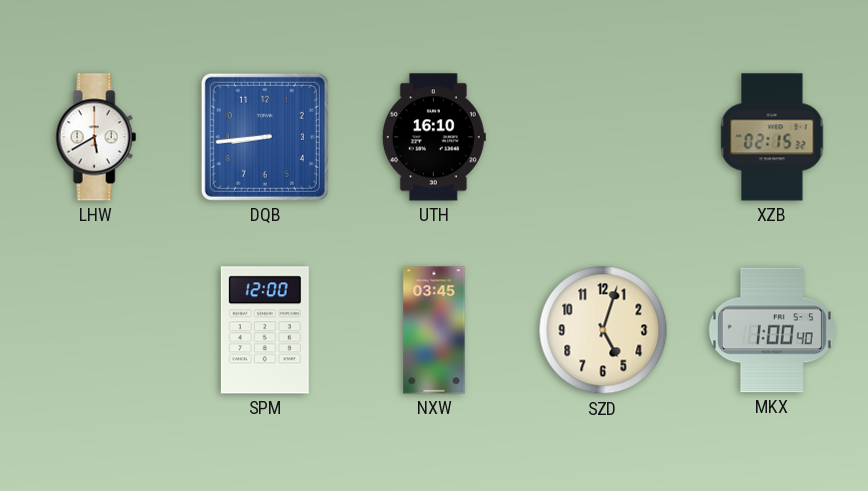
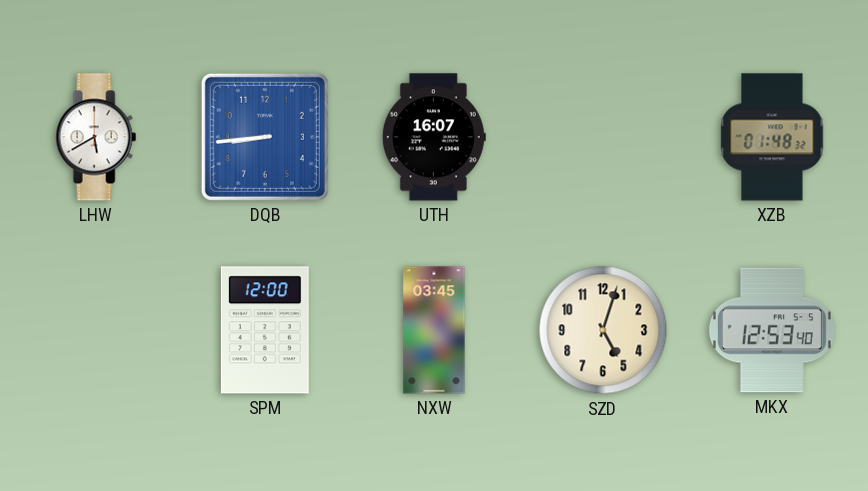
UTH: 16:10 -> 16:07 (434, 137)
XZB: 02:15 -> 01:48 (772, 137)
MKX: 1:00 -> 12:53 (772, 330)
